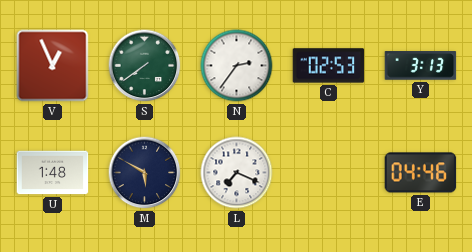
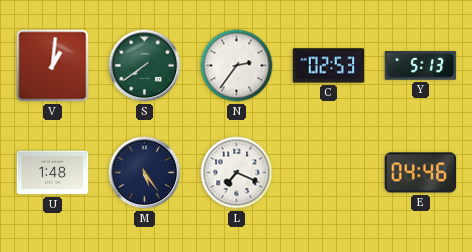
V: 12:56 -> 1:01 (53, 66)
Y: 3:13 -> 5:13 (421, 66)
M: 5:50 -> 5:24 (145, 173)
